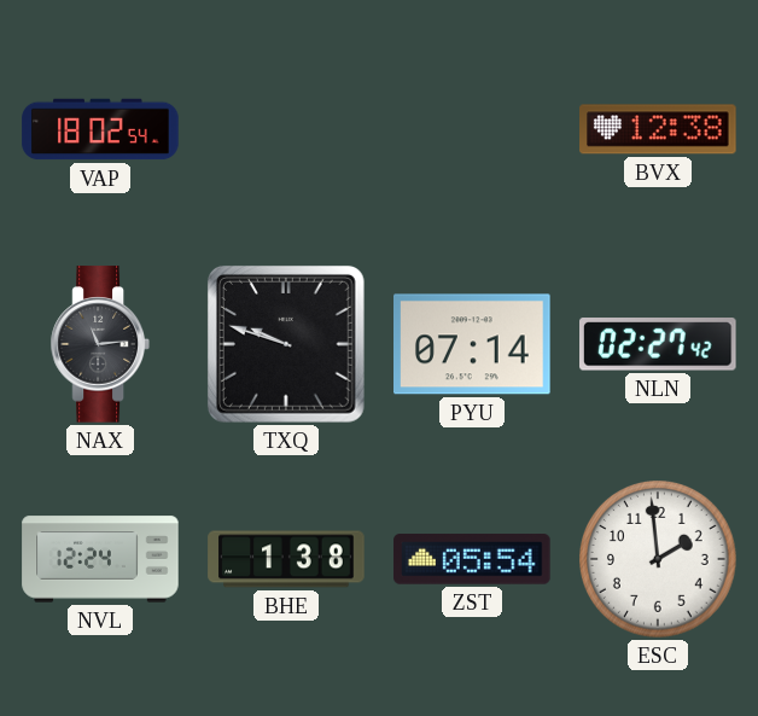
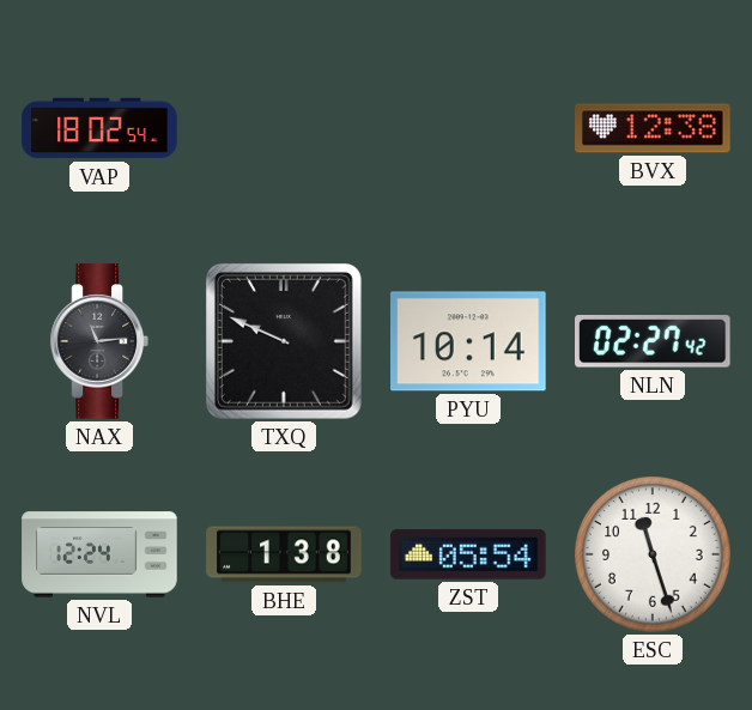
TXQ: 9:48 -> 9:49 (284, 341)
PYU: 07:14 -> 10:14 (469, 341)
ESC: 1:59 -> 11:27 (654, 556)
